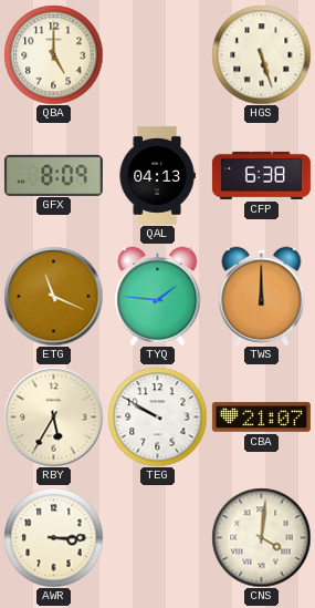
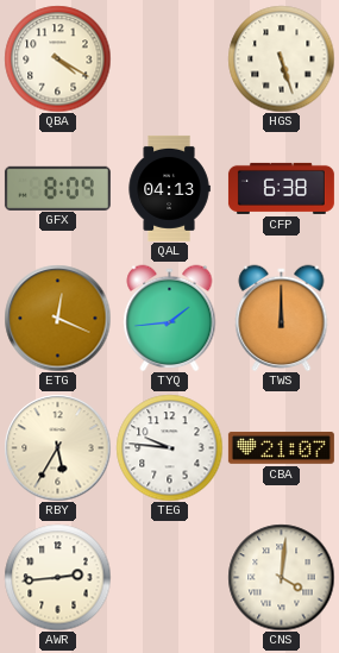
QBA: 5:00 -> 4:20 (57, 58)
ETG: 11:19 -> 12:19 (57, 318)
TYQ: 1:46 -> 1:44 (170, 318)
TEG: 9:50 -> 9:46 (169, 447)
AWR: 3:15 -> 2:44 (57, 577)
